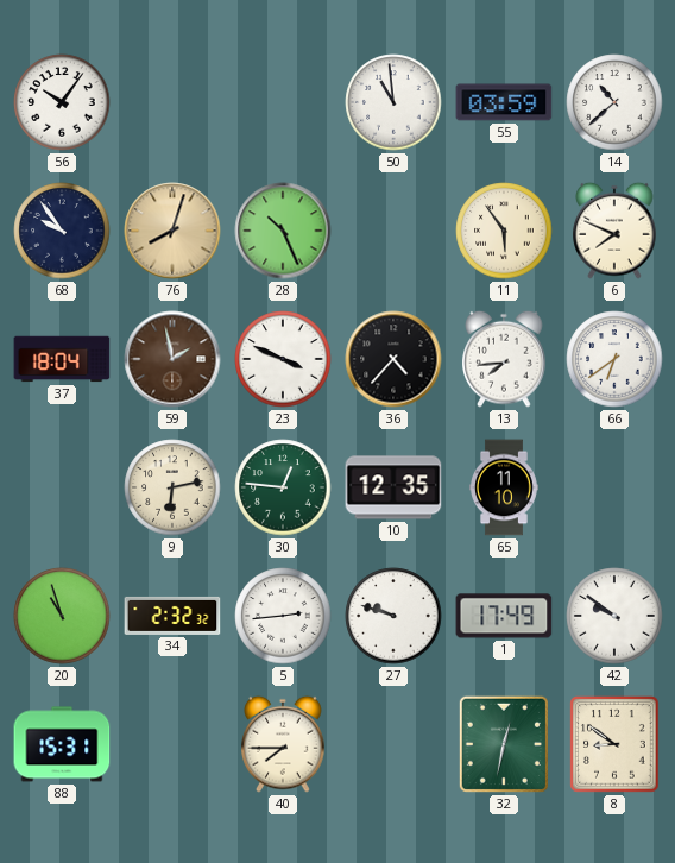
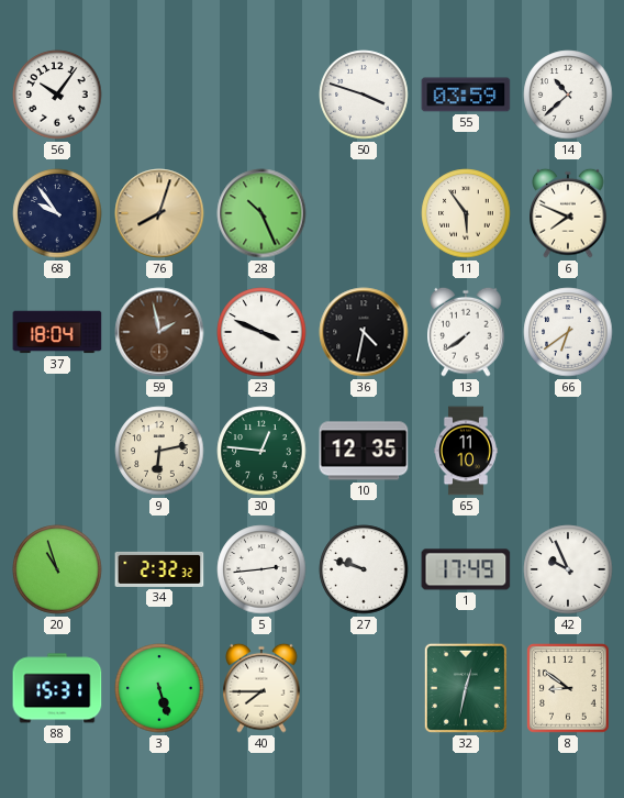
50: 10:59 -> 3:48 (364, 95)
36: 4:37 -> 4:32 (364, 332)
13: 7:44 -> 7:39 (466, 332)
42: 9:51 -> 9:56 (568, 569)
3: none -> 5:27 (159, 688)
